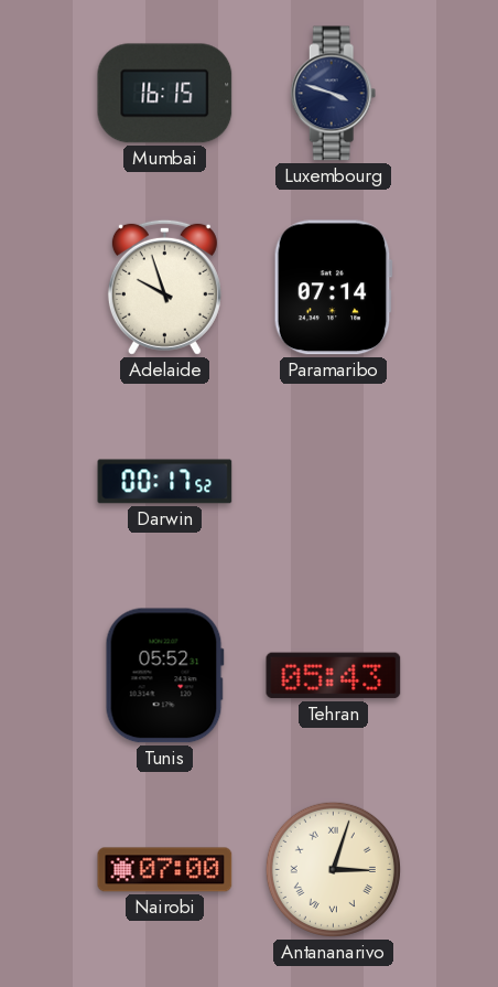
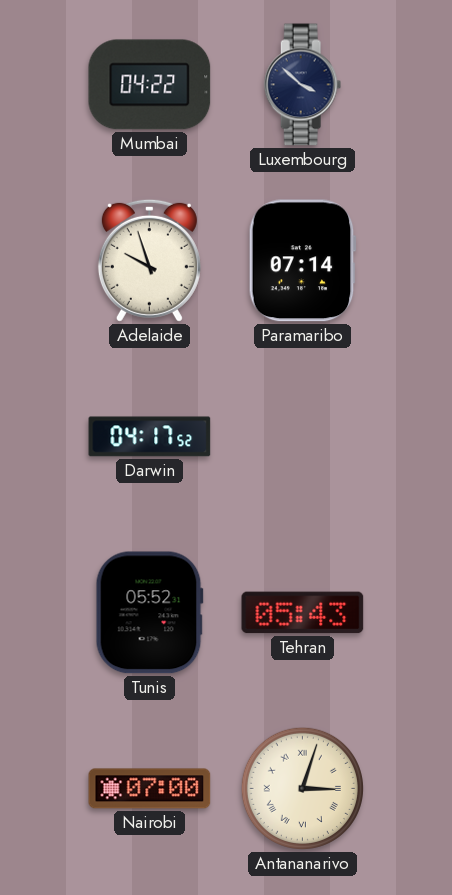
Mumbai: 16:15 -> 04:22 (150, 85)
Luxembourg: 3:48 -> 3:52 (303, 85)
Darwin: 00:17 -> 04:17 (150, 437)
